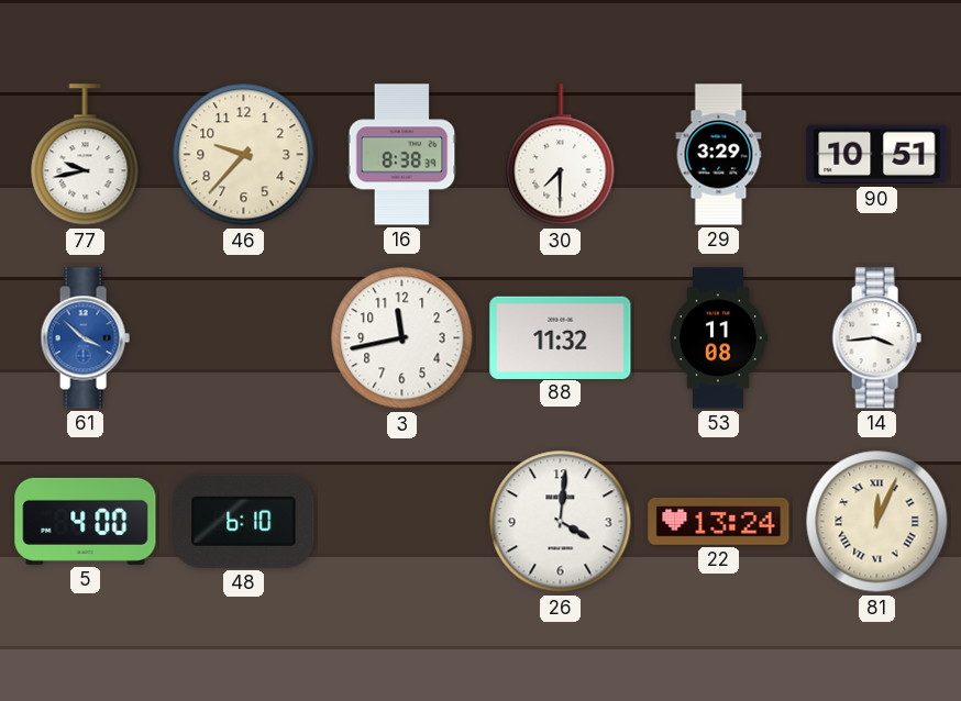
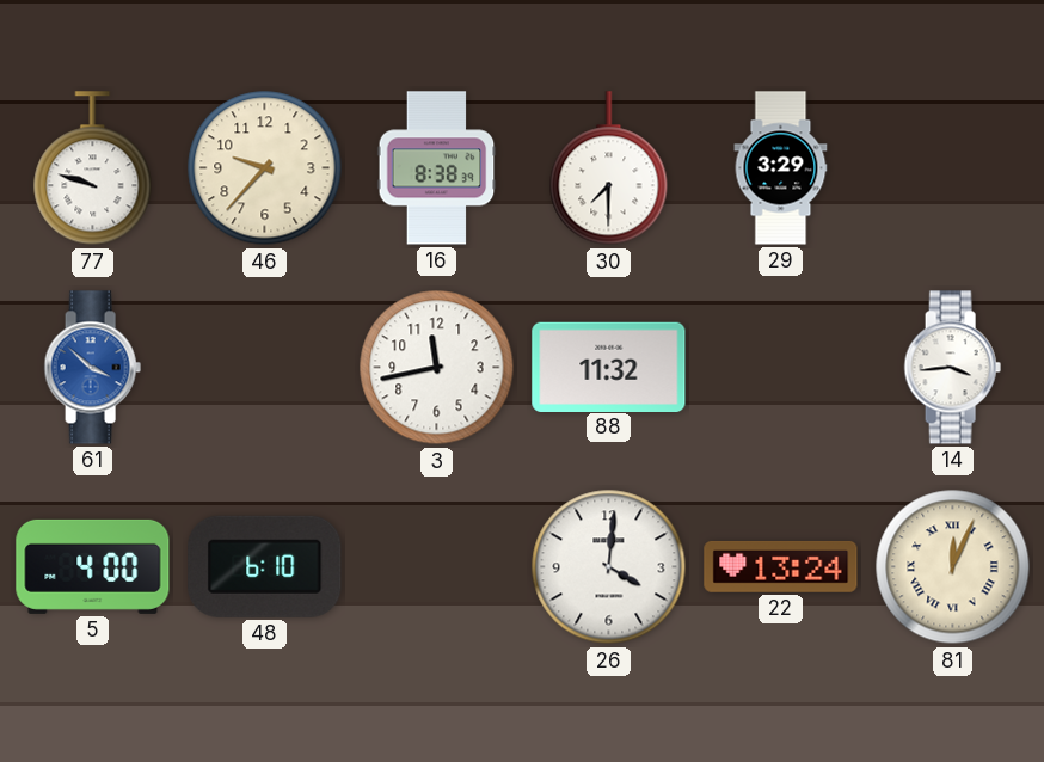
77: 9:43 -> 9:48 (93, 168)
90: 10:51 -> none (877, 155)
53: 11:08 -> none (719, 338)
